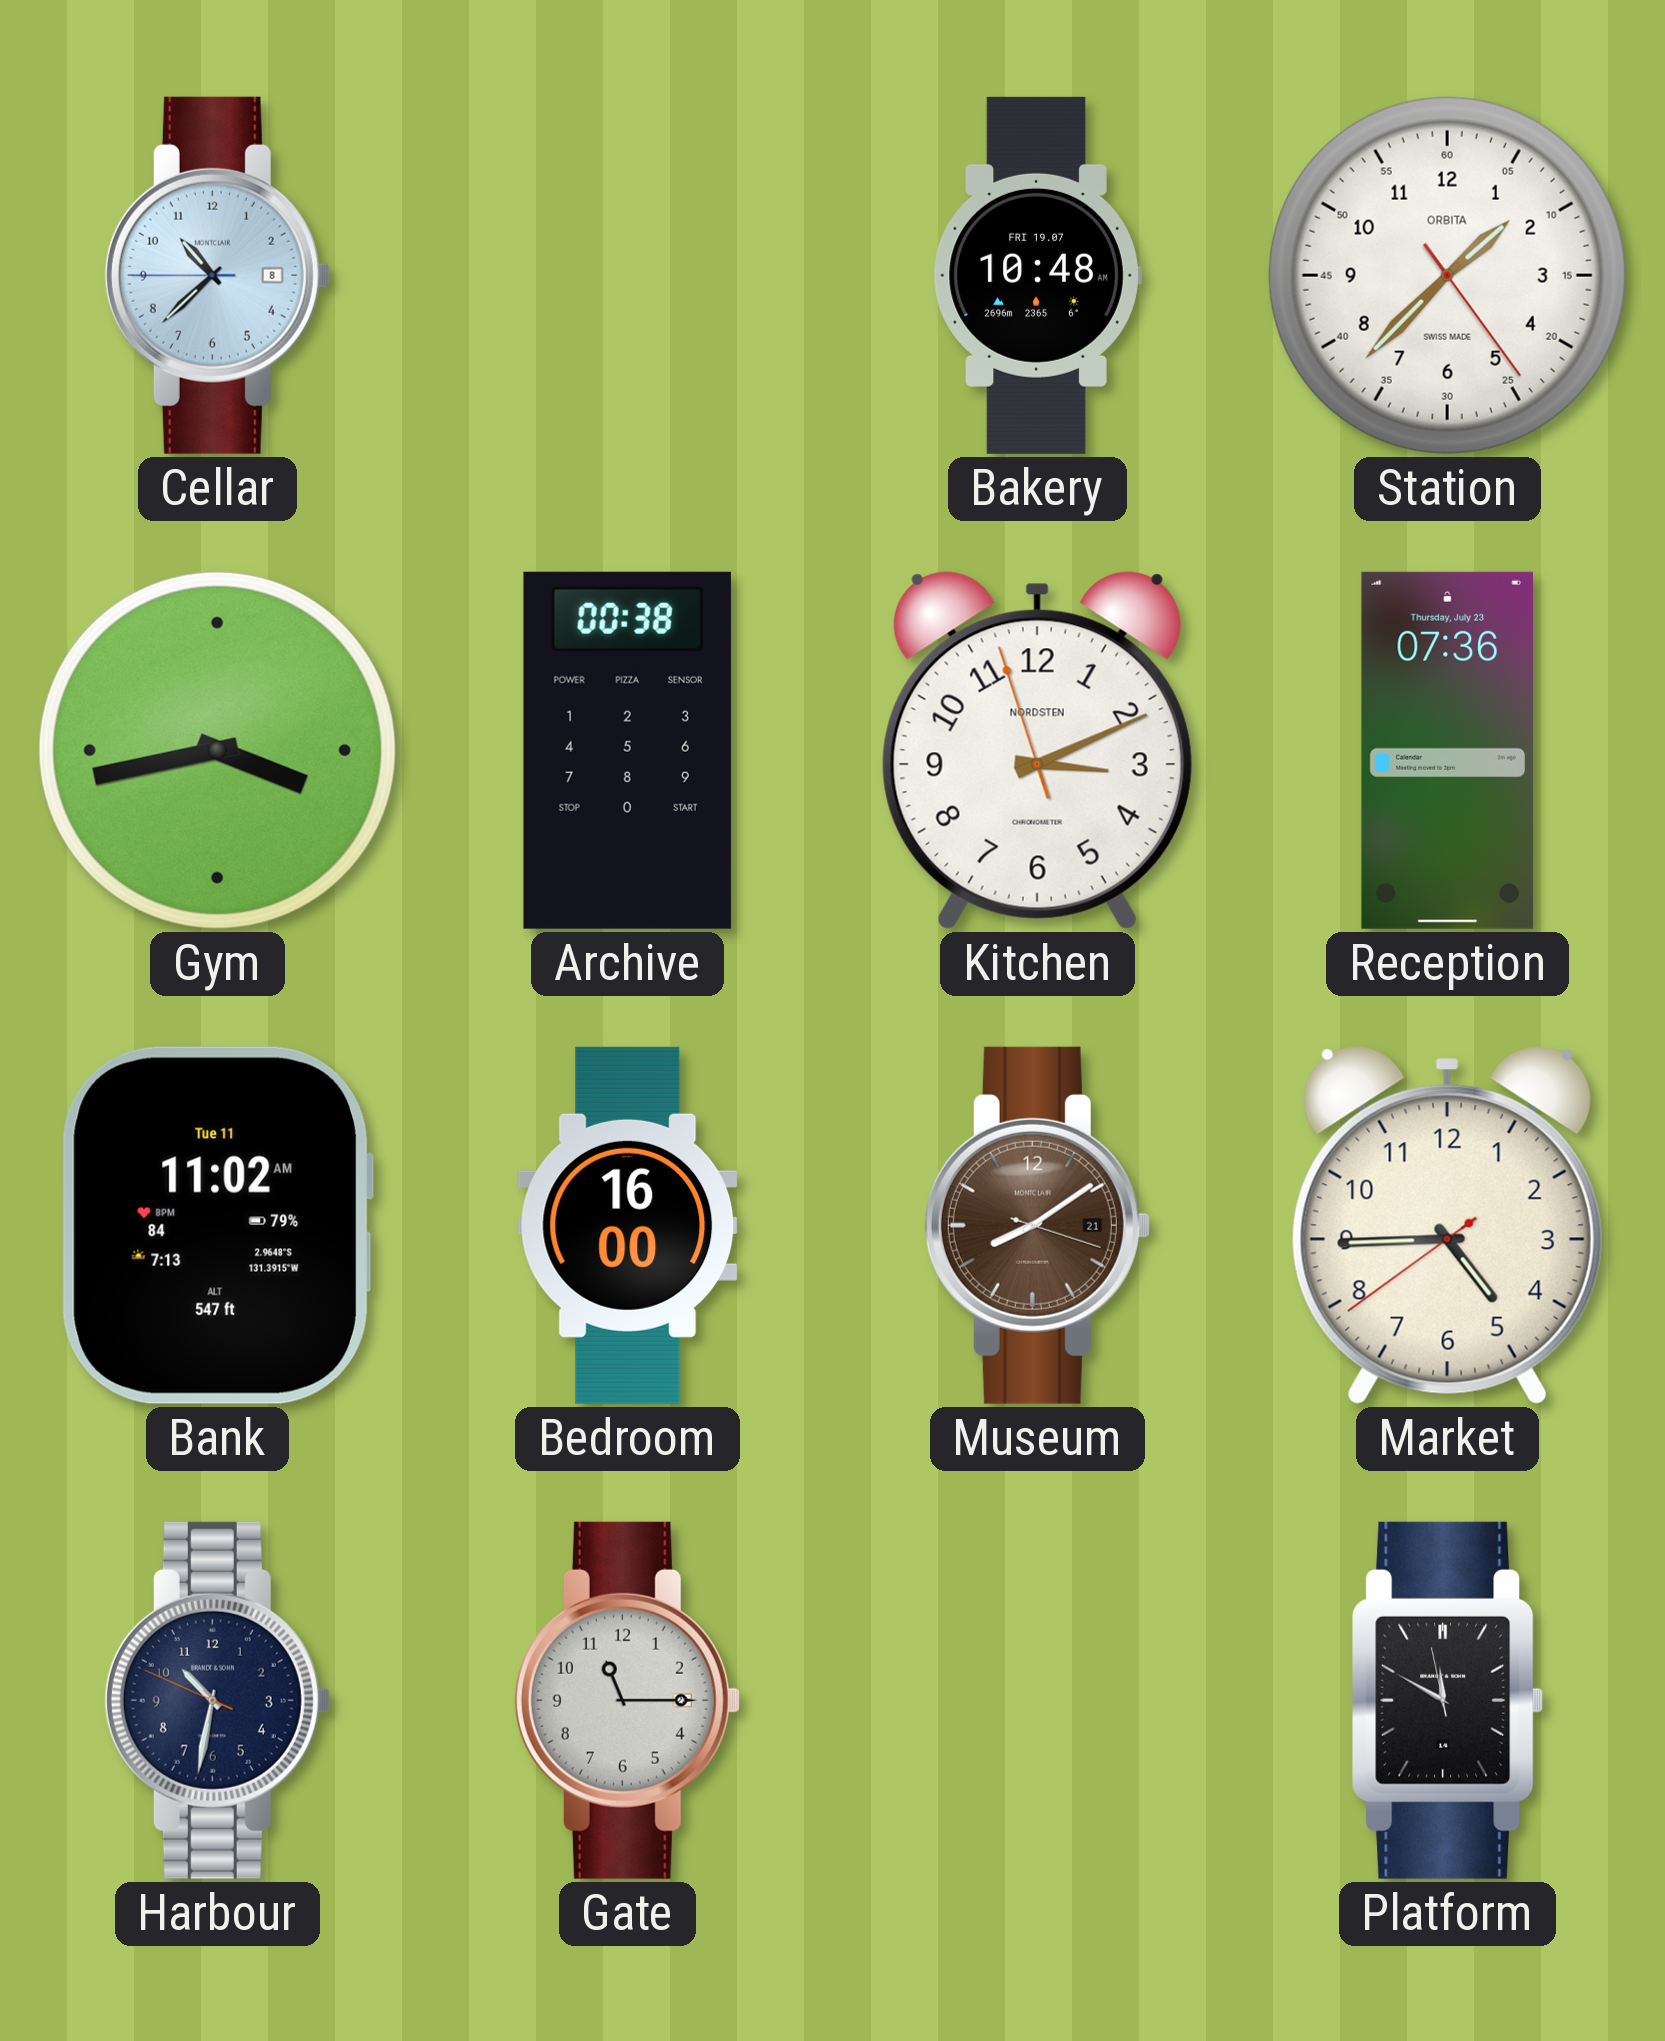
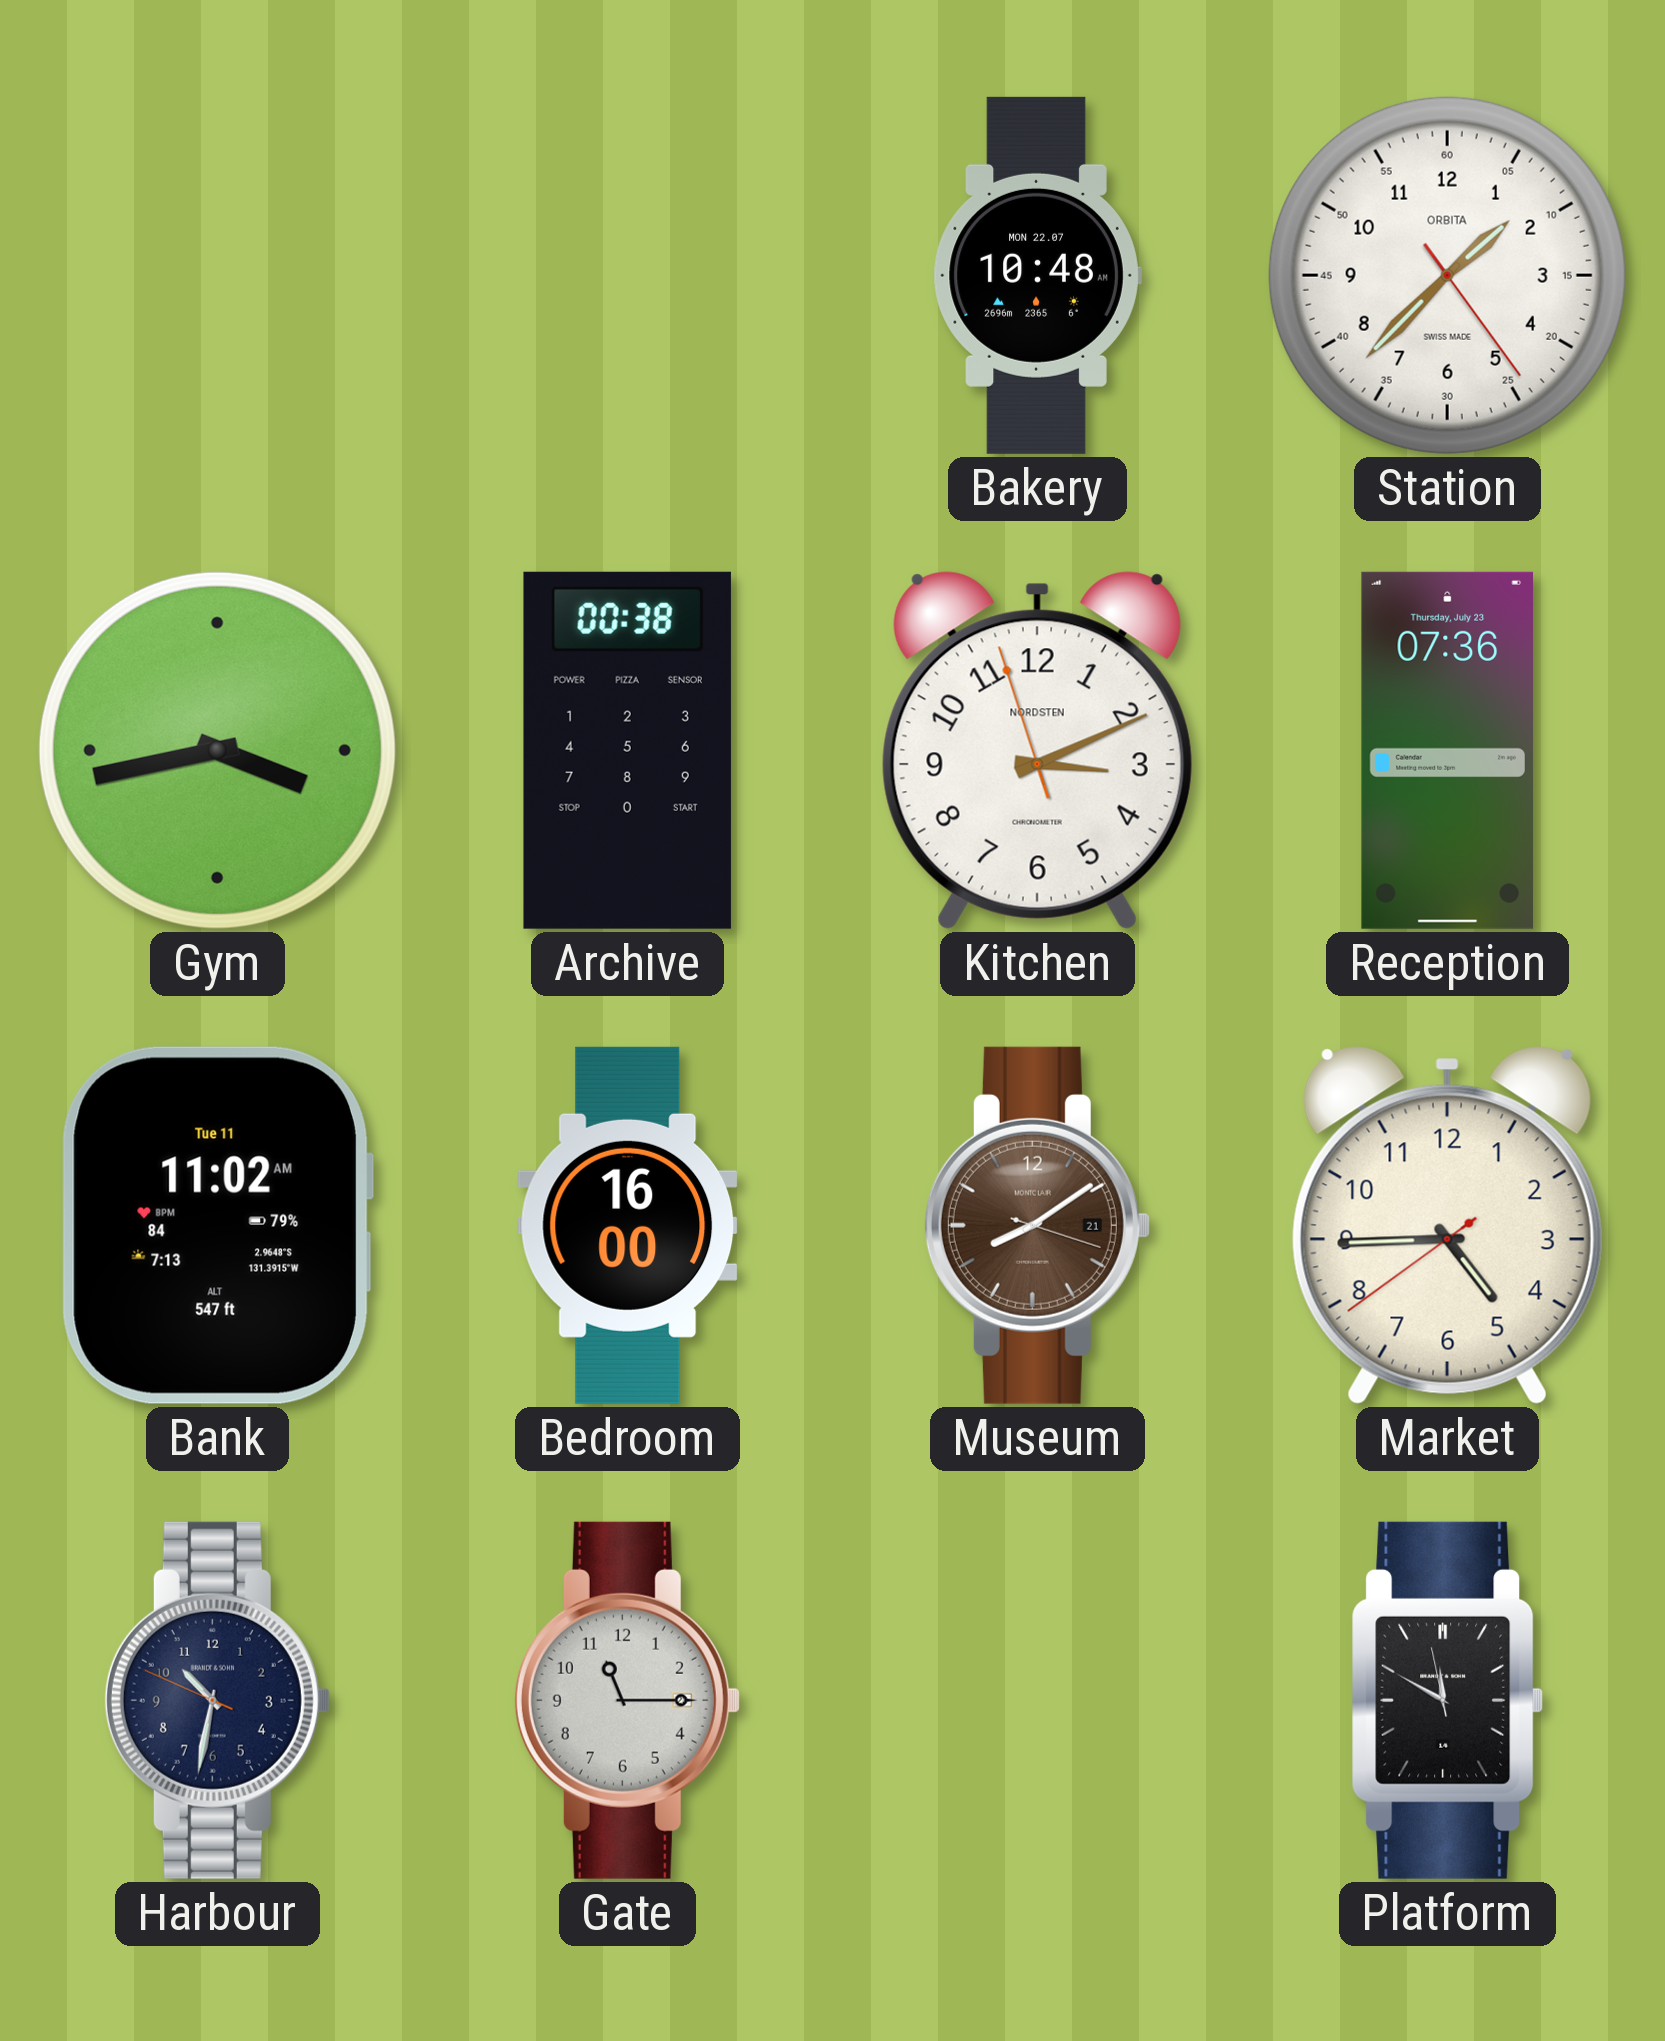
Cellar: 10:37 -> none (217, 275)
Bakery date: FRI 19.07 -> MON 22.07 (1037, 275)
